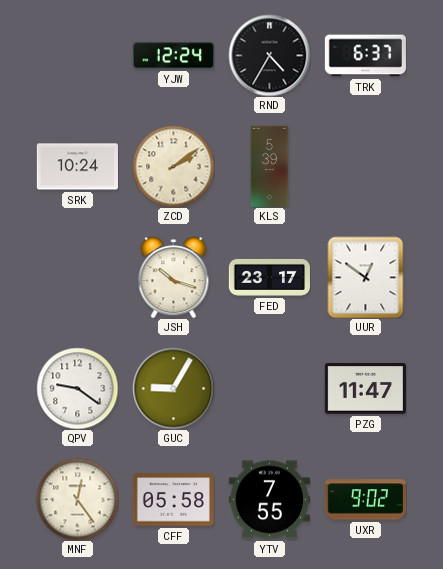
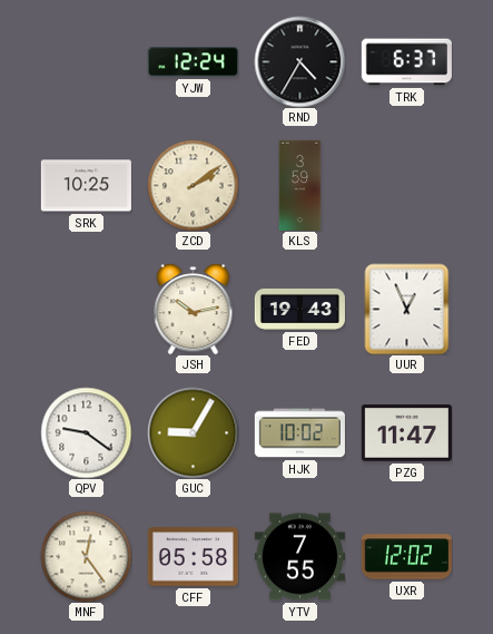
SRK: 10:24 -> 10:25 (86, 186)
KLS: 5:39 -> 3:59 (300, 185)
JSH: 10:18 -> 10:13 (194, 309)
FED: 23:17 -> 19:43 (299, 309)
UUR: 12:51 -> 12:56 (407, 309)
HJK: none -> 10:02 (299, 433)
UXR: 9:02 -> 12:02 (406, 557)
